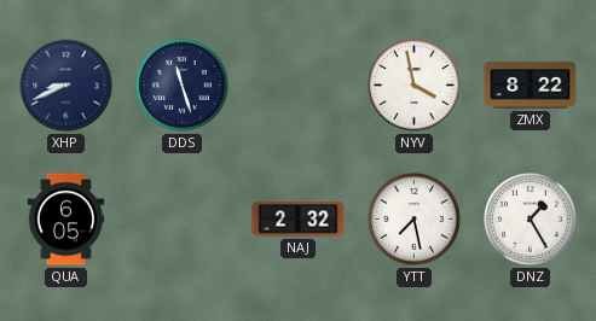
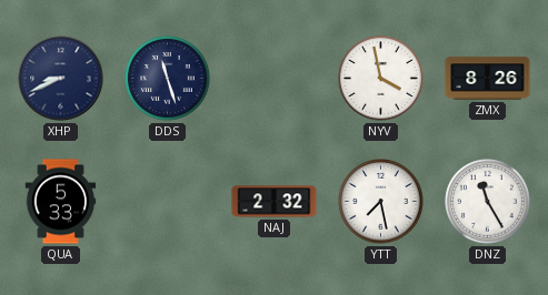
ZMX: 8:22 -> 8:26 (488, 79)
QUA: 6:05 -> 5:33 (61, 202)
DNZ: 1:25 -> 11:25 (488, 202)
